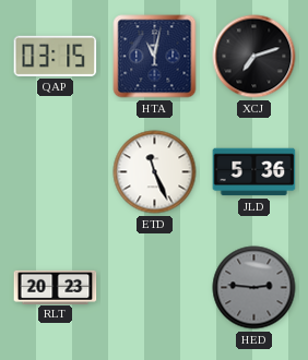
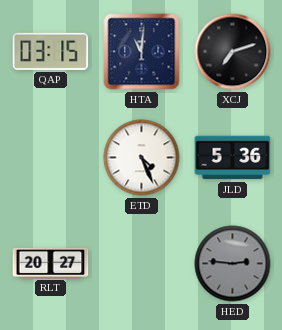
HTA: 11:02 -> 11:01 (142, 52)
ETD: 11:26 -> 4:26 (142, 158)
RLT: 20:23 -> 20:27 (51, 263)
